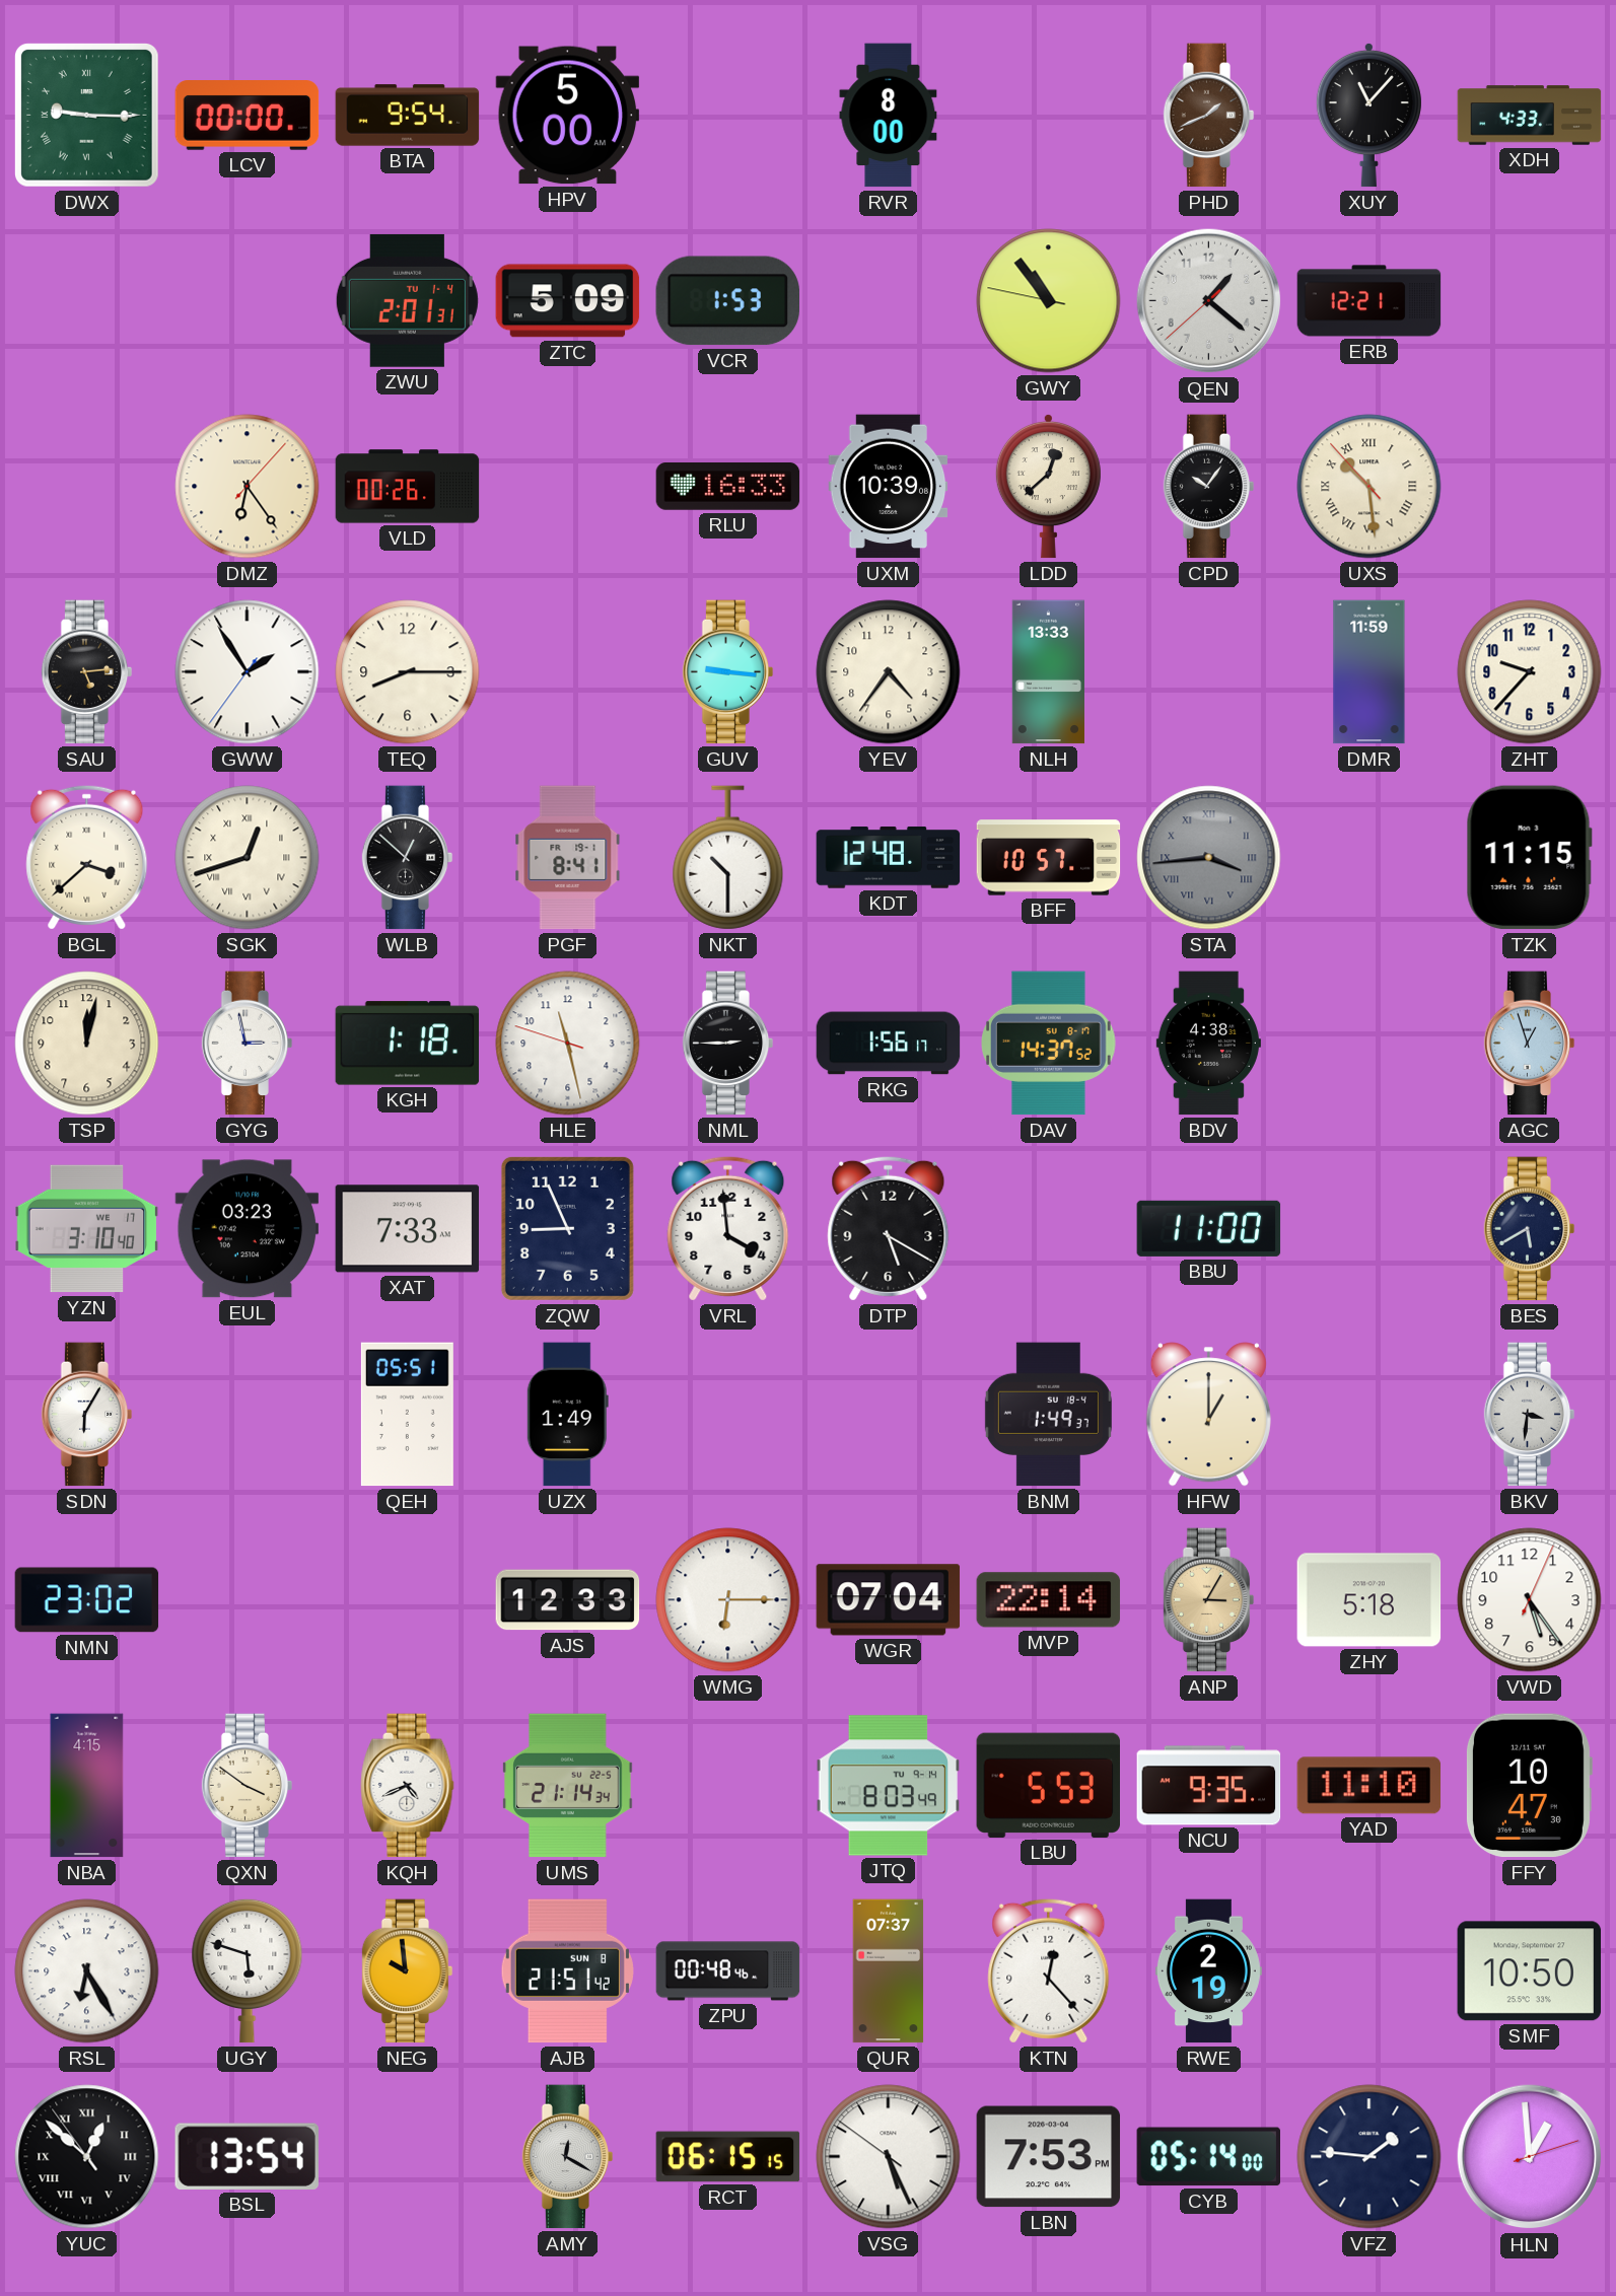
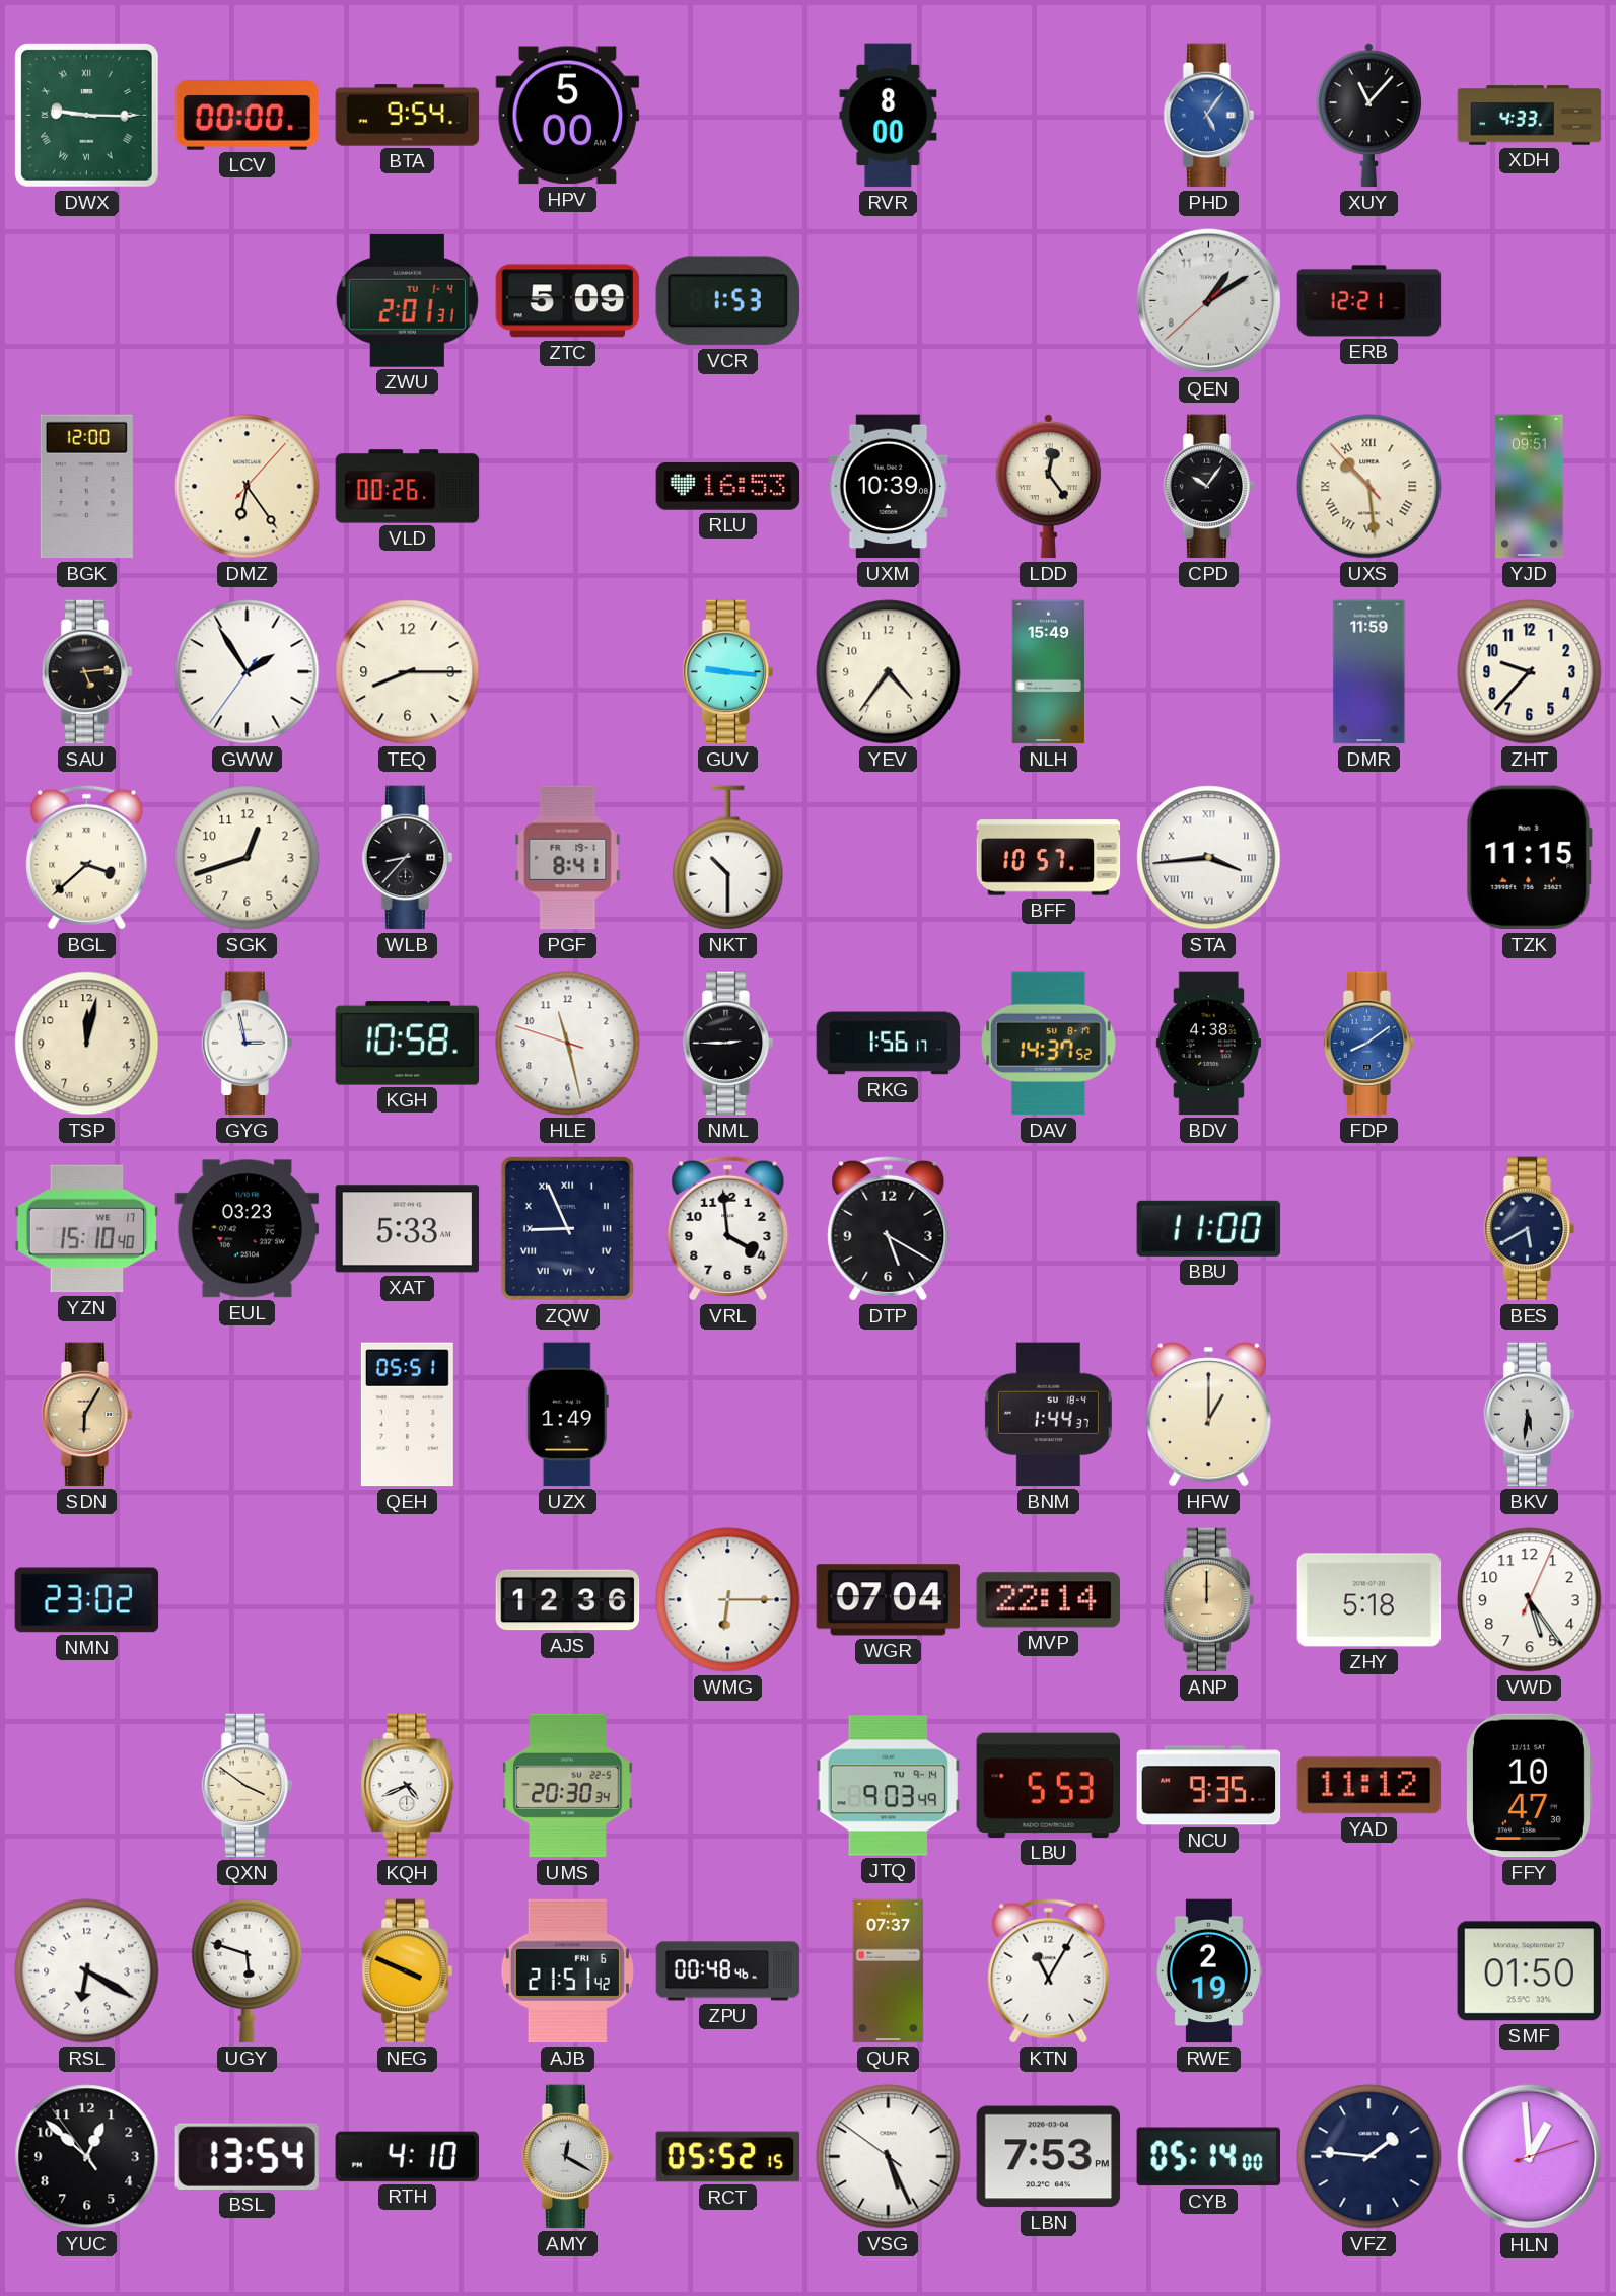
PHD: 1:41 -> 5:06 (1209, 116)
PHD dial: brown -> blue (1209, 116)
GWY: 10:53 -> none (1049, 301)
QEN: 1:21 -> 1:09 (1209, 301)
BGK: none -> 12:00 (86, 487)
RLU: 16:33 -> 16:53 (728, 487)
LDD: 12:38 -> 12:24 (1048, 486)
YJD: none -> 09:51 (1530, 487)
NLH: 13:33 -> 15:49 (1048, 672)
SGK numerals: Roman -> Arabic (248, 858)
WLB: 12:52 -> 8:37 (408, 858)
KDT: 12:48 -> none (889, 858)
STA dial: grey -> white (1209, 858)
KGH: 1:18 -> 10:58 (408, 1044)
FDP: none -> 8:09 (1369, 1044)
AGC: 12:57 -> none (1530, 1044)
YZN: 3:10 -> 15:10 (87, 1229)
XAT: 7:33 -> 5:33 (408, 1229)
ZQW numerals: Arabic -> Roman (567, 1228)
SDN dial: white -> champagne (87, 1415)
BNM: 1:49 -> 1:44 (1048, 1415)
BKV: 3:31 -> 5:31 (1530, 1415)
AJS: 12:33 -> 12:36 (568, 1600)
ANP: 3:05 -> 12:00 (1209, 1600)
NBA: 4:15 -> none (87, 1786)
UMS: 21:14 -> 20:30 (568, 1786)
JTQ: 8:03 -> 9:03 (889, 1786)
YAD: 11:10 -> 11:12 (1369, 1786)
RSL: 6:25 -> 6:20 (87, 1971)
NEG: 9:59 -> 3:49 (408, 1971)
AJB date: SUN 8 -> FRI 6 (567, 1971)
KTN: 12:23 -> 11:05 (1049, 1970)
SMF: 10:50 -> 01:50 (1530, 1971)
YUC numerals: Roman -> Arabic (87, 2157)
RTH: none -> 4:10 (407, 2156)
RCT: 06:15 -> 05:52 (728, 2157)
